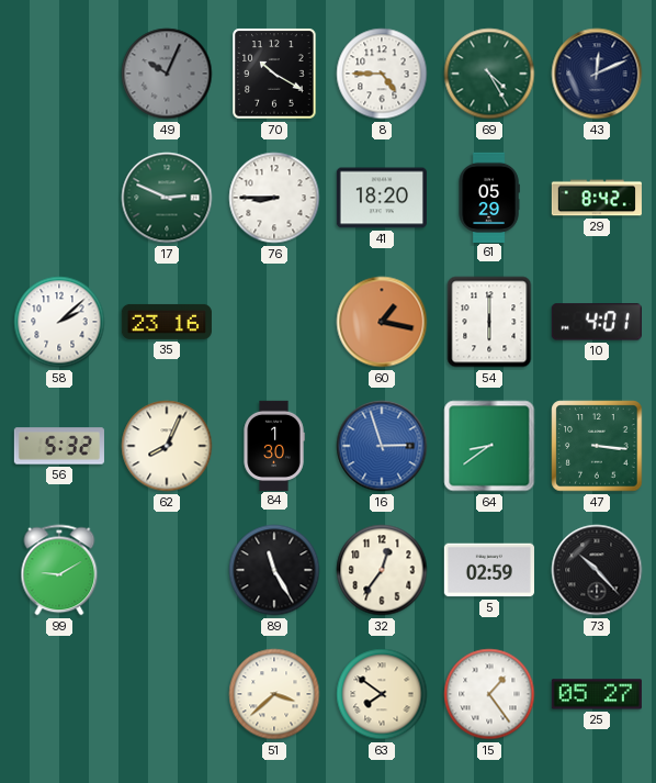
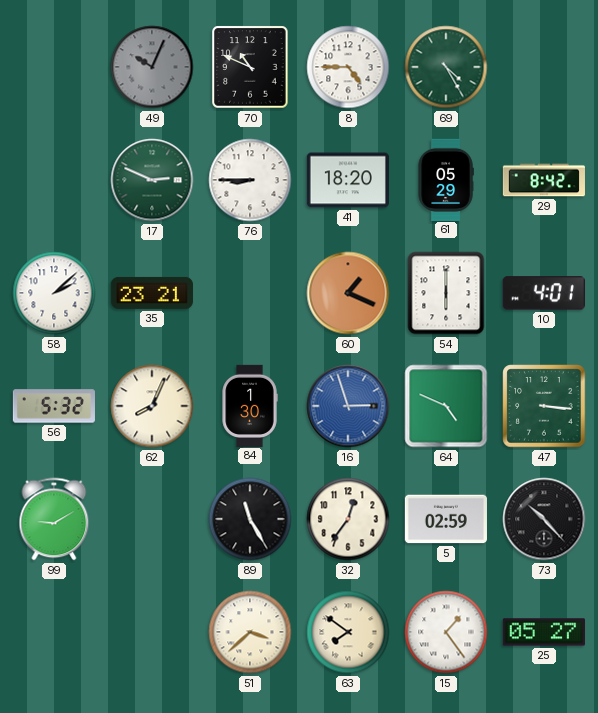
70: 10:20 -> 10:49 (250, 67)
43: 12:11 -> none (597, 74)
35: 23:16 -> 23:21 (152, 293)
60: 1:17 -> 1:19 (348, 293)
64: 8:39 -> 4:49 (446, 406)
